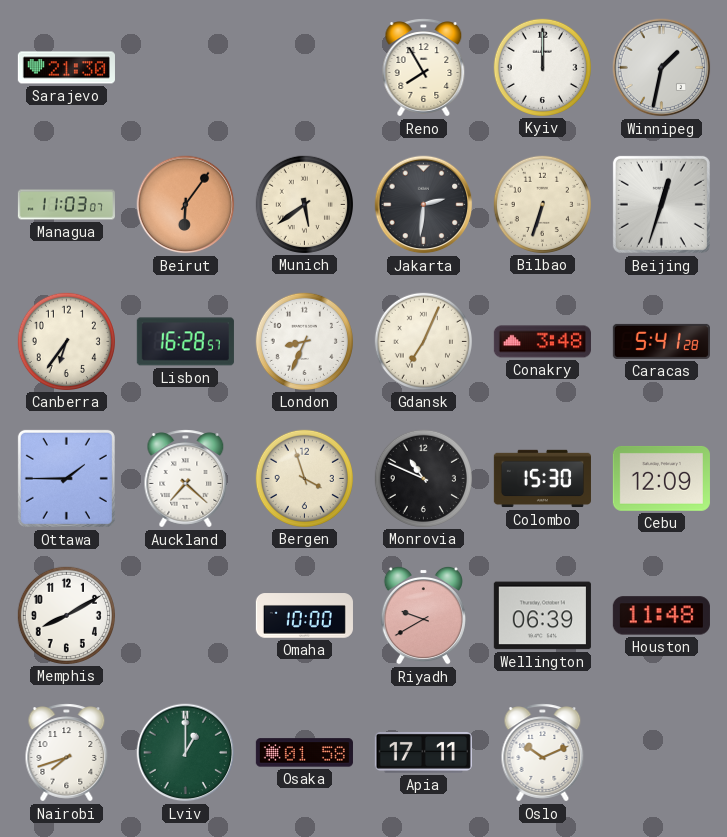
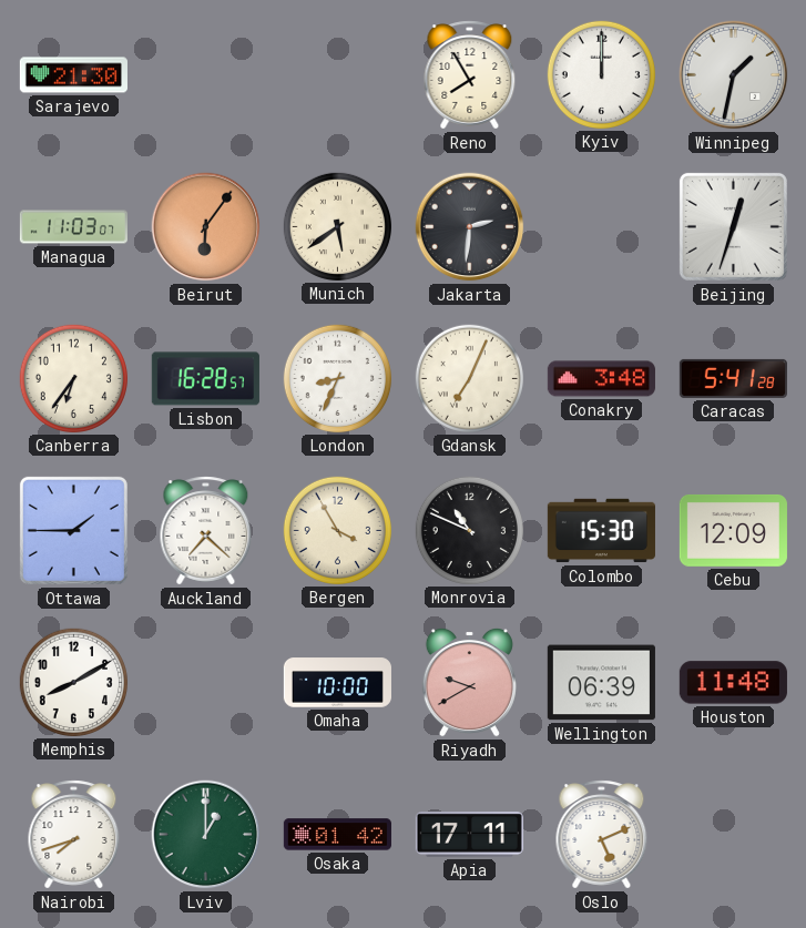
Bilbao: 6:33 -> none (542, 204)
Bergen: 3:57 -> 3:55 (337, 530)
Osaka: 01:58 -> 01:42 (337, 835)
Oslo: 10:11 -> 5:11 (602, 835)
